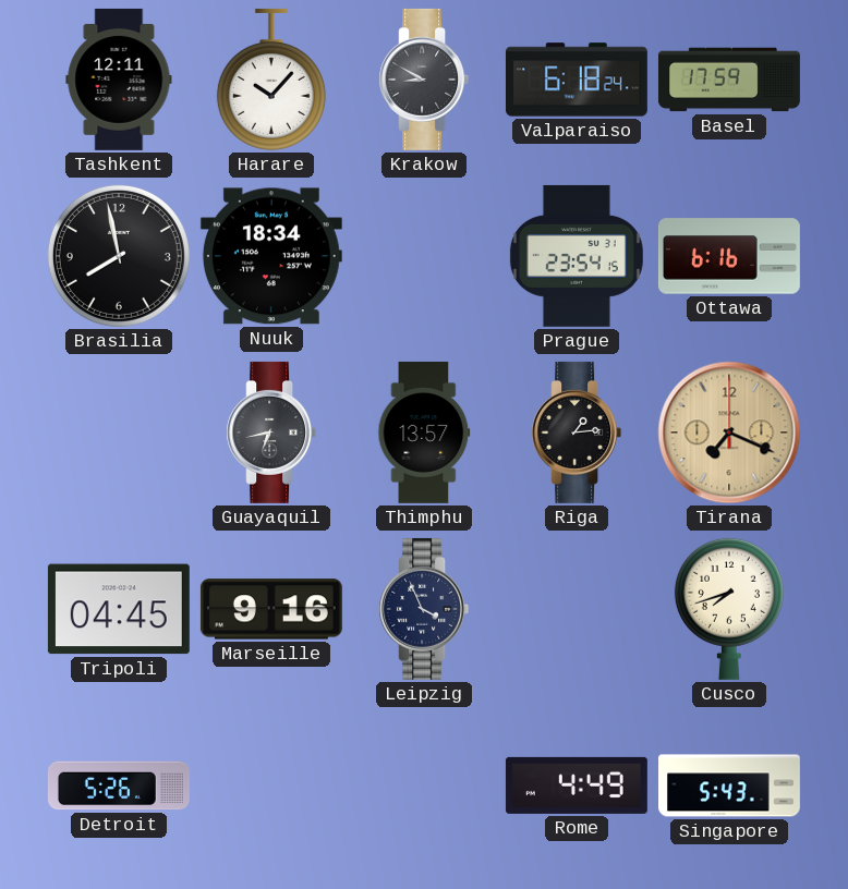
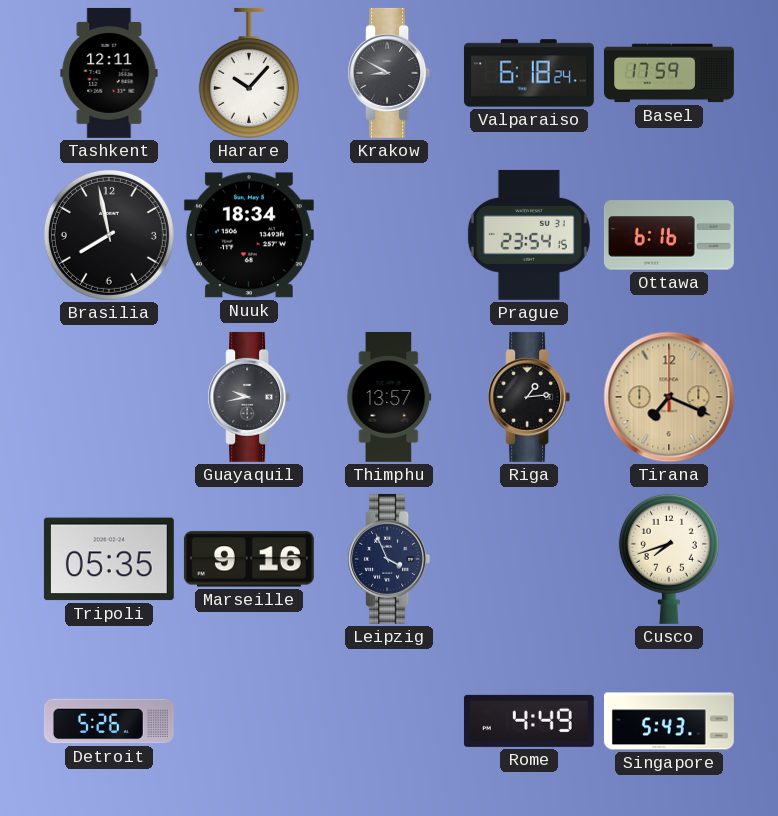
Guayaquil: 6:43 -> 9:43 (249, 397)
Tripoli: 04:45 -> 05:35 (109, 559)
